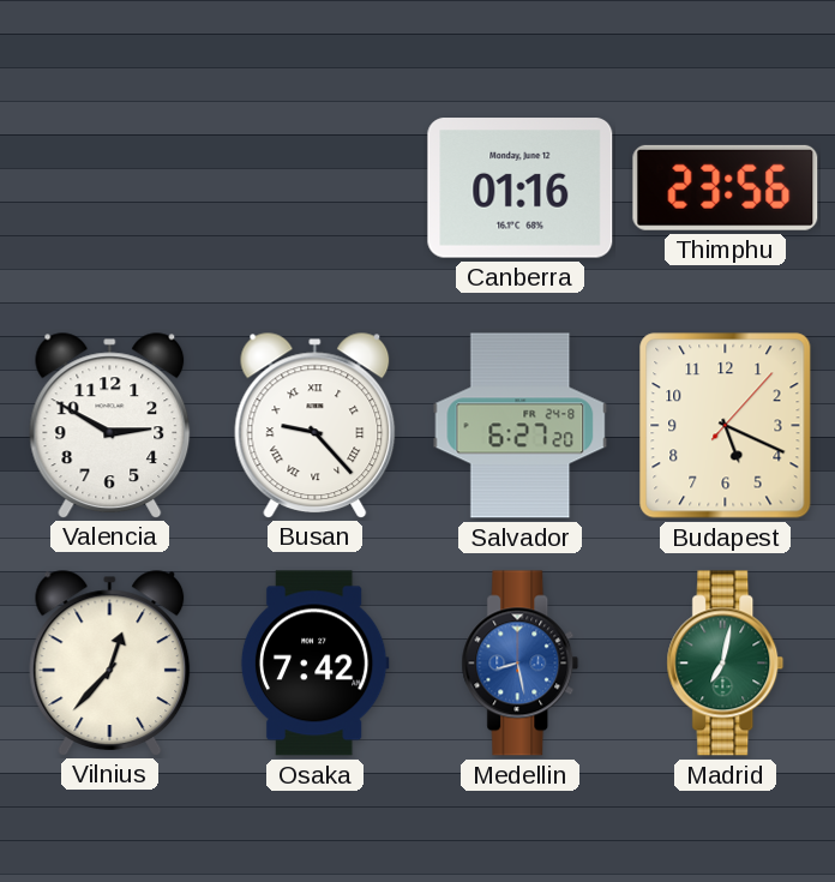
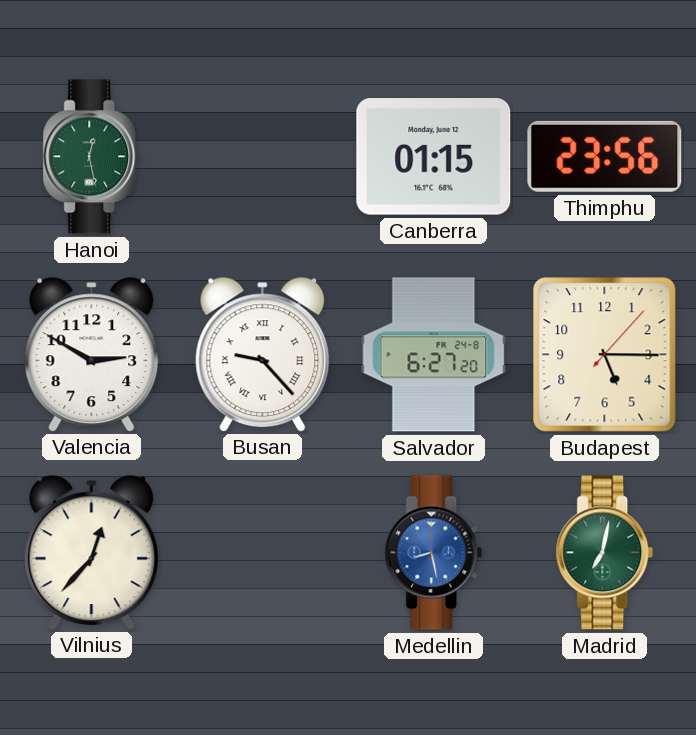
Hanoi: none -> 12:28 (92, 157)
Canberra: 01:16 -> 01:15 (434, 157)
Budapest: 5:19 -> 5:15 (605, 355)
Osaka: 7:42 -> none (314, 664)
